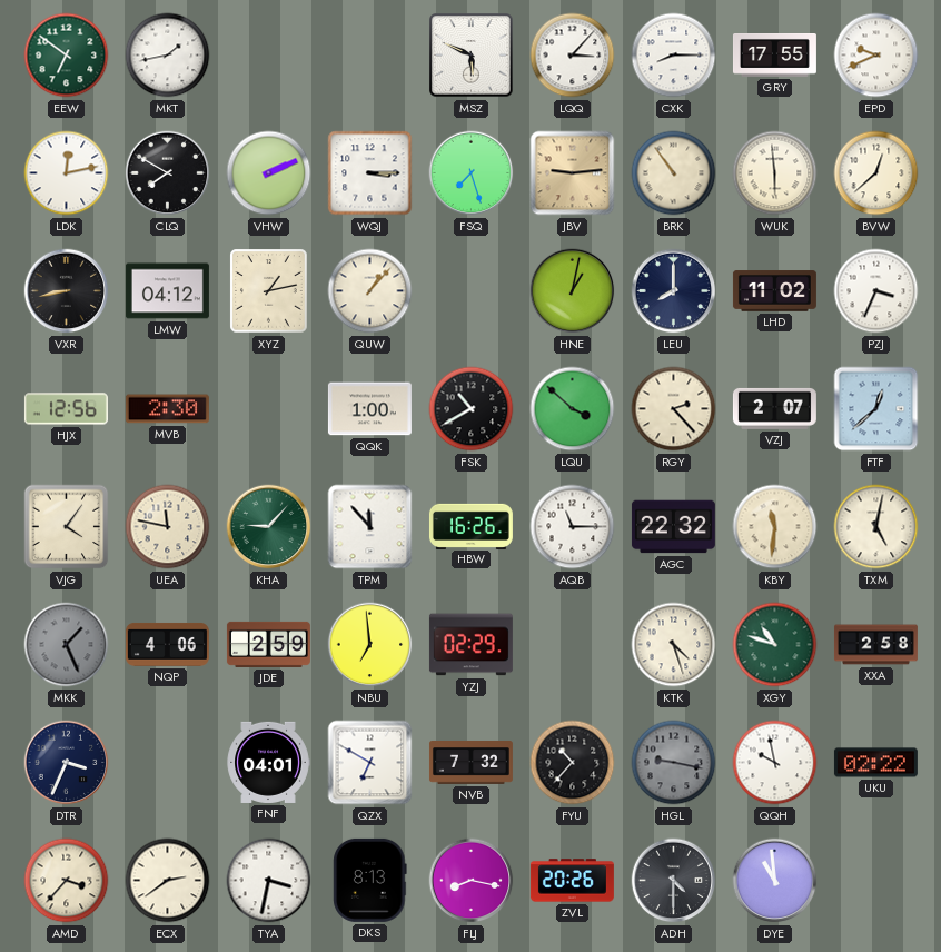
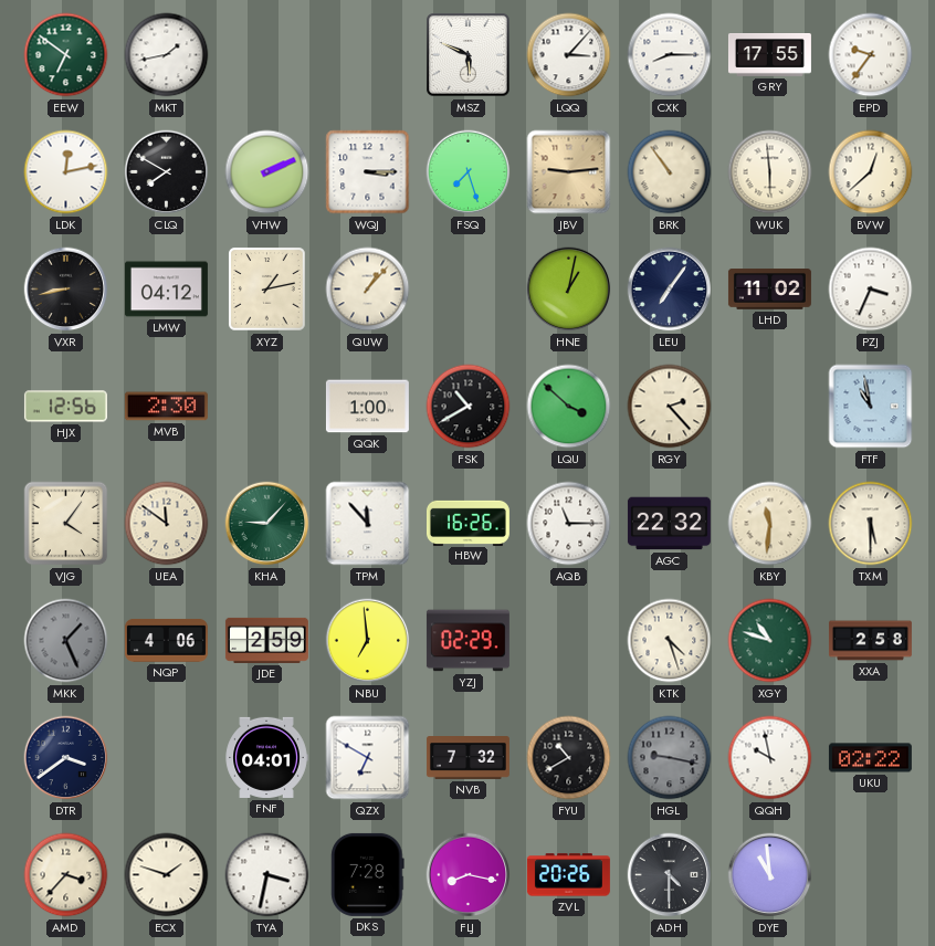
EPD: 9:41 -> 9:36 (871, 55)
LEU: 8:00 -> 7:06 (670, 290)
VZJ: 2:07 -> none (774, 408)
FTF: 12:38 -> 10:58 (871, 407)
UEA: 11:47 -> 11:51 (167, 524)
TXM: 5:02 -> 5:30 (871, 524)
DTR: 3:34 -> 3:39 (66, 758)
FYU: 10:37 -> 10:40 (569, 758)
ECX: 2:39 -> 1:48 (167, 875)
DKS: 8:13 -> 7:28 (368, 874)
